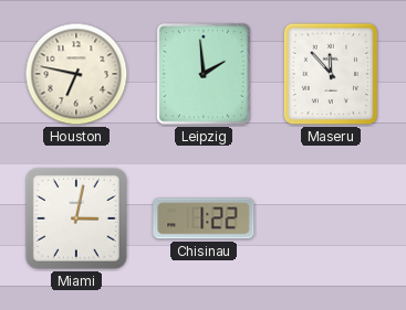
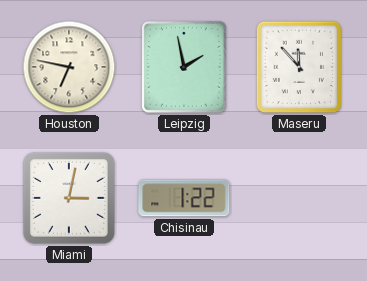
Leipzig: 1:59 -> 1:58 (185, 67)
